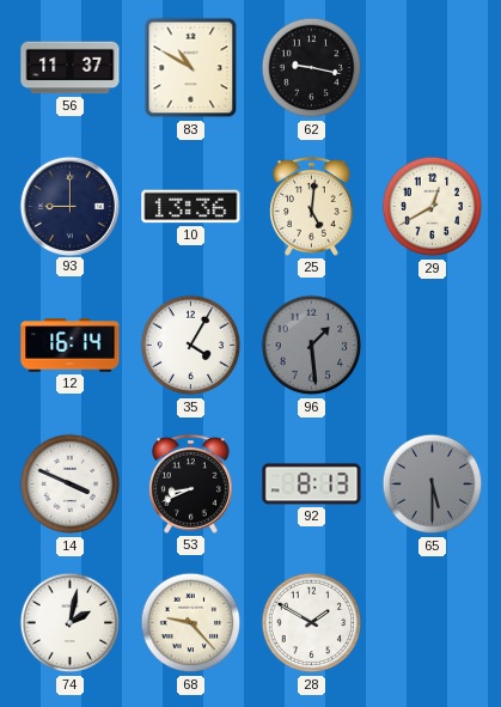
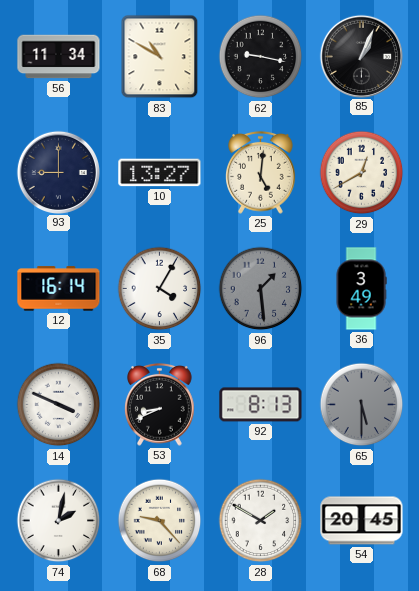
56: 11:37 -> 11:34 (59, 57)
85: none -> 1:04 (361, 56)
10: 13:36 -> 13:27 (160, 173)
36: none -> 3:49 (361, 289)
54: none -> 20:45 (362, 521)
